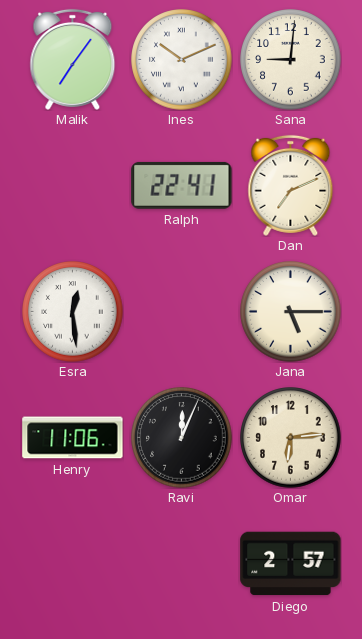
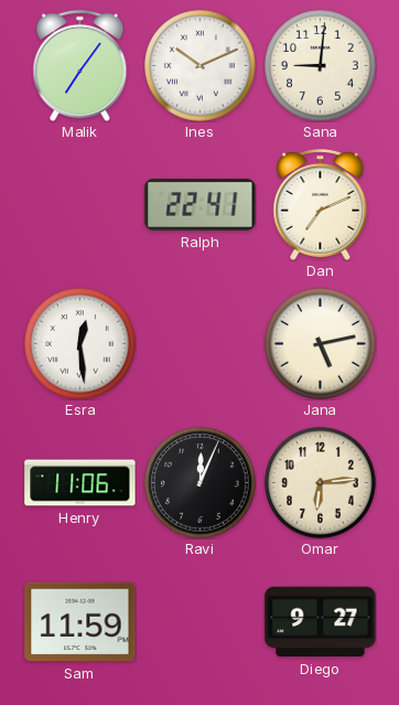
Jana: 5:15 -> 5:13 (321, 344)
Sam: none -> 11:59 (80, 622)
Diego: 2:57 -> 9:27 (321, 622)
